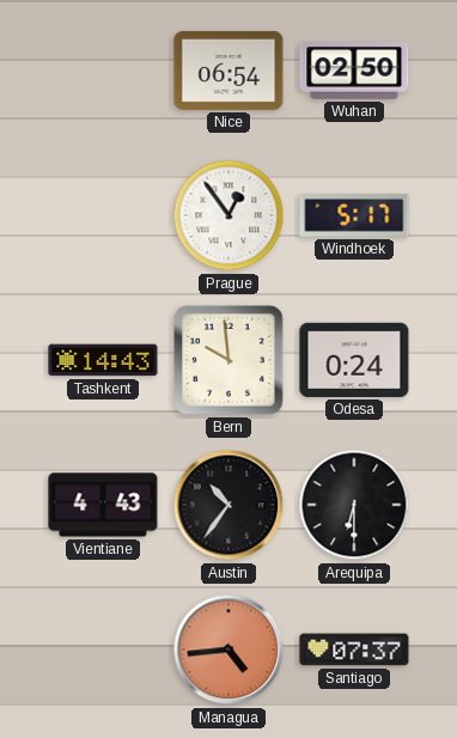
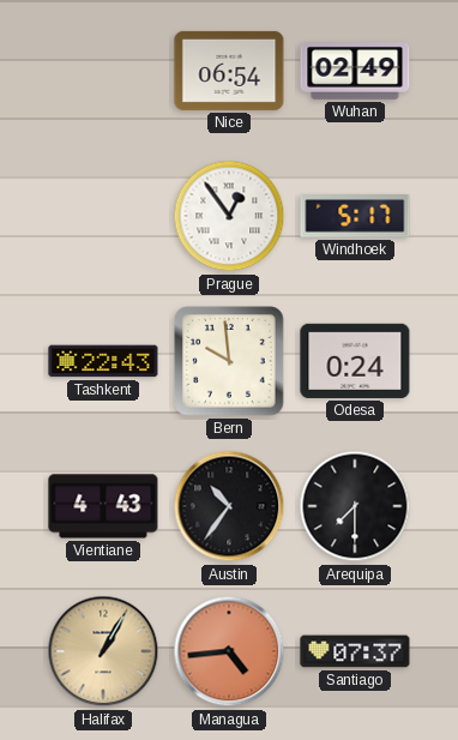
Wuhan: 02:50 -> 02:49 (355, 72)
Tashkent: 14:43 -> 22:43 (103, 361)
Arequipa: 6:30 -> 7:30 (355, 506)
Halifax: none -> 1:05 (103, 651)
